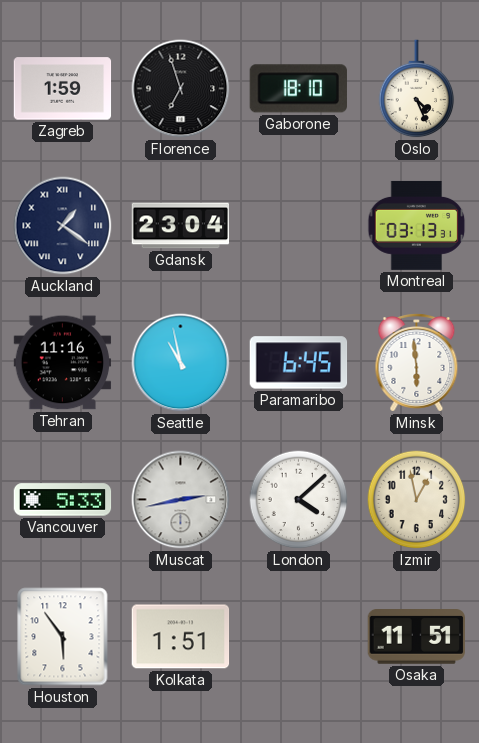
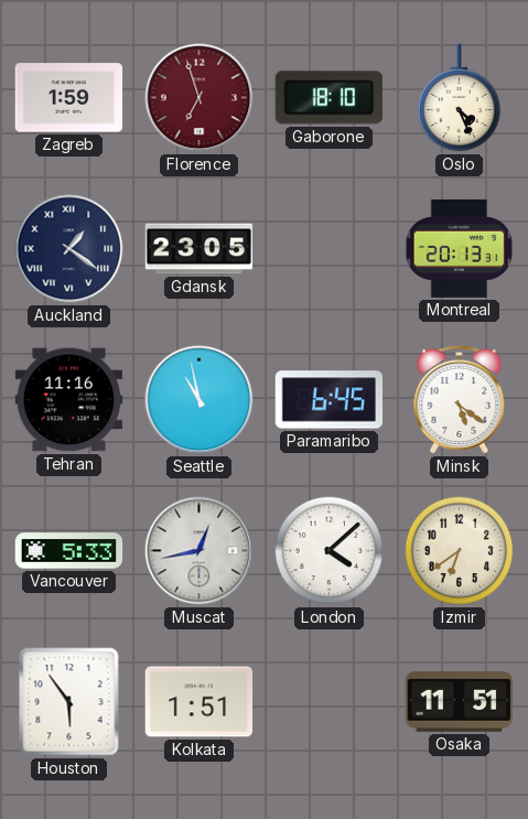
Florence dial: black -> burgundy (200, 98)
Gdansk: 23:04 -> 23:05 (200, 249)
Montreal: 03:13 -> 20:13 (460, 248)
Minsk: 5:59 -> 5:21 (460, 400)
Muscat: 2:43 -> 12:43 (200, 551)
Izmir: 12:58 -> 6:39 (460, 551)
